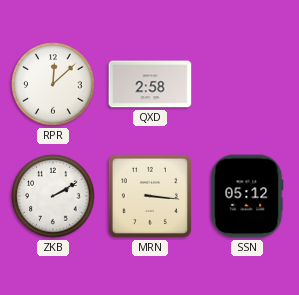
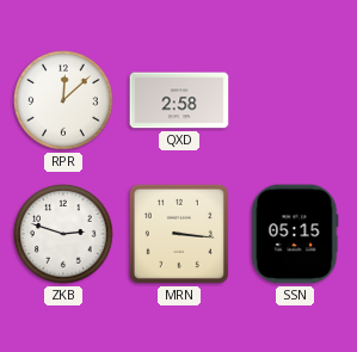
ZKB: 2:10 -> 2:48 (63, 234)
SSN: 05:12 -> 05:15 (295, 234)
